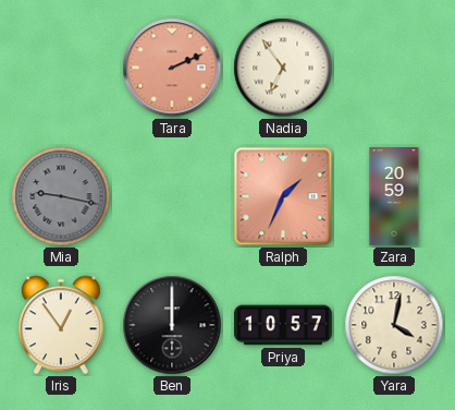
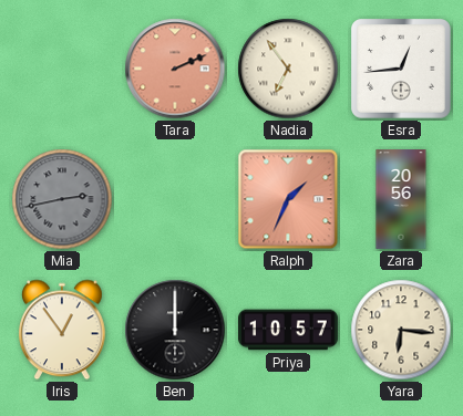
Esra: none -> 12:44 (402, 70)
Mia: 9:17 -> 2:43 (62, 199)
Zara: 20:59 -> 20:56 (401, 200)
Yara: 4:02 -> 6:16 (401, 330)
